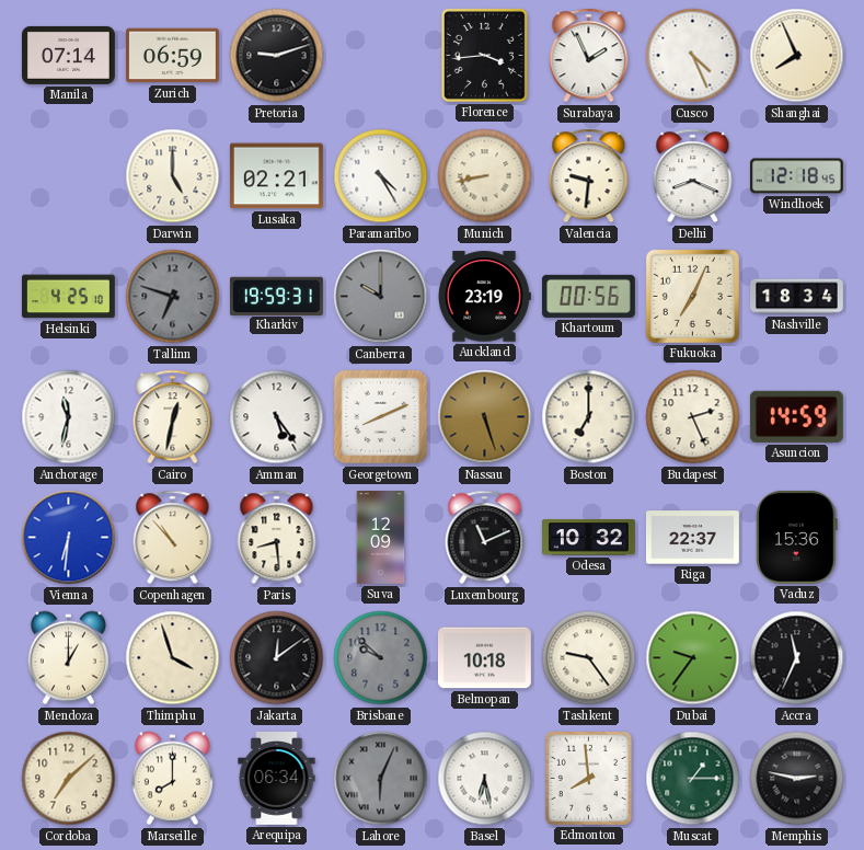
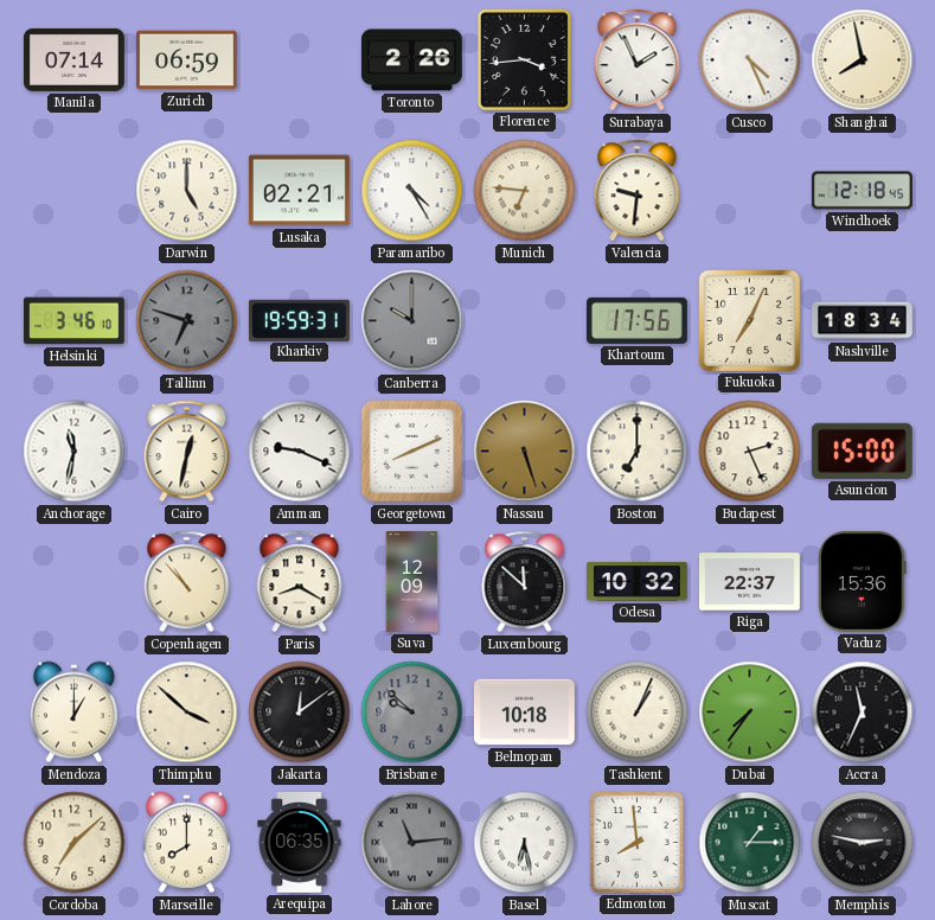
Pretoria: 9:12 -> none (277, 56)
Toronto: none -> 2:26 (411, 60)
Shanghai: 7:56 -> 7:58 (863, 60)
Munich: 8:43 -> 6:46 (525, 191)
Delhi: 8:19 -> none (693, 176)
Helsinki: 4:25 -> 3:46 (73, 321)
Auckland: 23:19 -> none (484, 297)
Khartoum: 00:56 -> 17:56 (636, 320)
Amman: 5:24 -> 9:19 (300, 452)
Asuncion: 14:59 -> 15:00 (862, 451)
Vienna: 6:31 -> none (69, 538)
Paris: 8:29 -> 8:20 (300, 582)
Luxembourg: 11:11 -> 11:52 (525, 582)
Thimphu: 3:57 -> 3:52 (187, 713)
Tashkent: 9:24 -> 1:04 (638, 713)
Dubai: 9:36 -> 7:36 (750, 713)
Arequipa: 06:34 -> 06:35 (300, 842)
Lahore: 6:04 -> 11:14 (412, 843)
